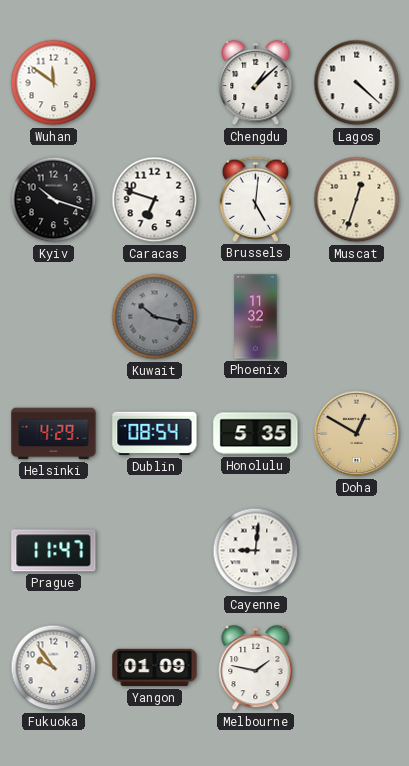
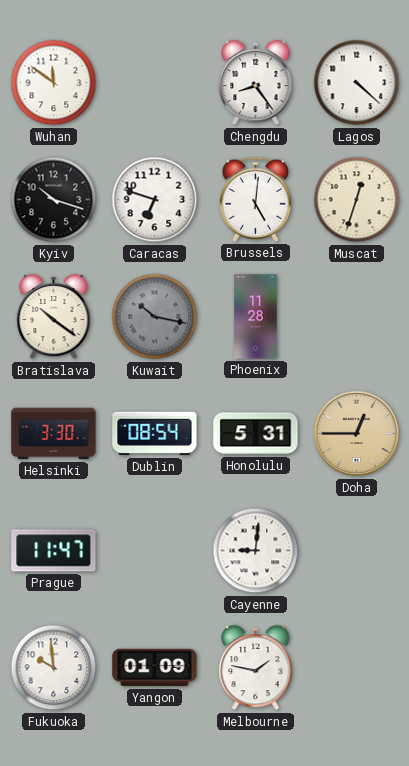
Chengdu: 1:08 -> 8:24 (256, 83)
Bratislava: none -> 10:21 (54, 317)
Phoenix: 11:32 -> 11:28 (256, 317)
Helsinki: 4:29 -> 3:30 (54, 434)
Honolulu: 5:35 -> 5:31 (256, 434)
Doha: 12:50 -> 12:45 (357, 434)
Fukuoka: 9:54 -> 9:59 (54, 668)
